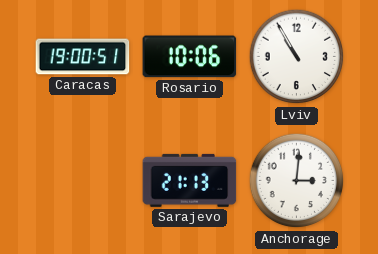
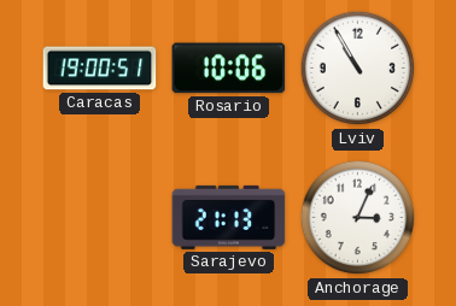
Anchorage: 3:01 -> 3:04 (358, 218)
